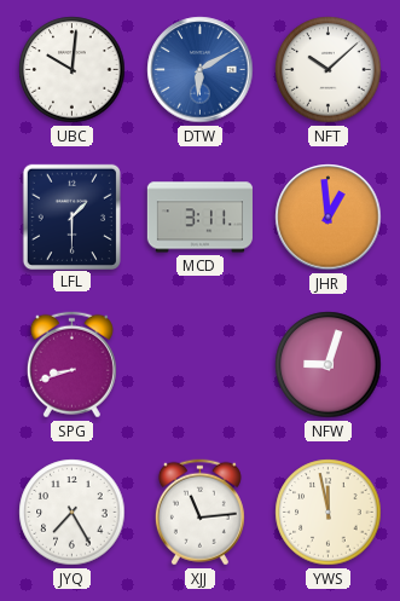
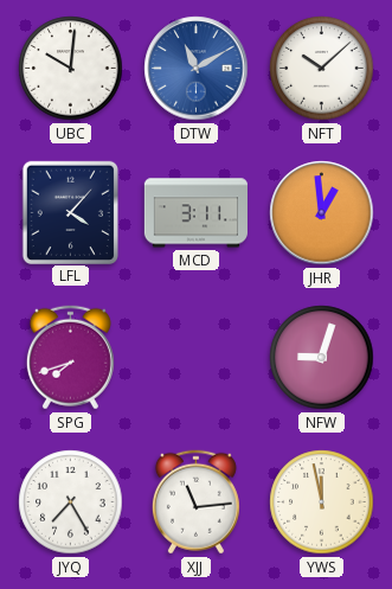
DTW: 6:10 -> 11:10 (197, 69)
LFL: 1:30 -> 4:07 (70, 212)
SPG: 8:42 -> 7:42 (70, 358)
